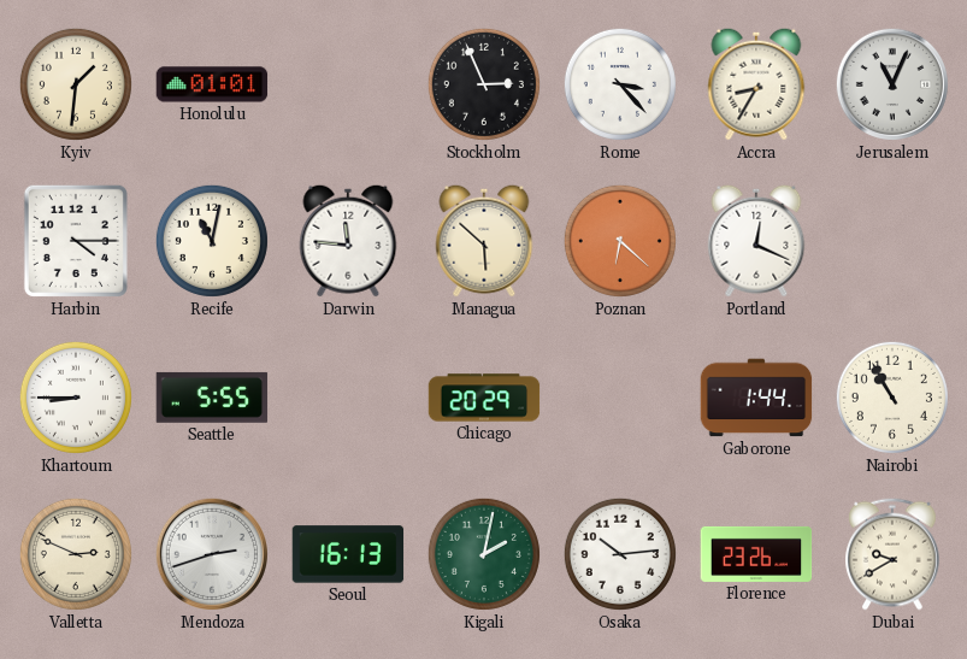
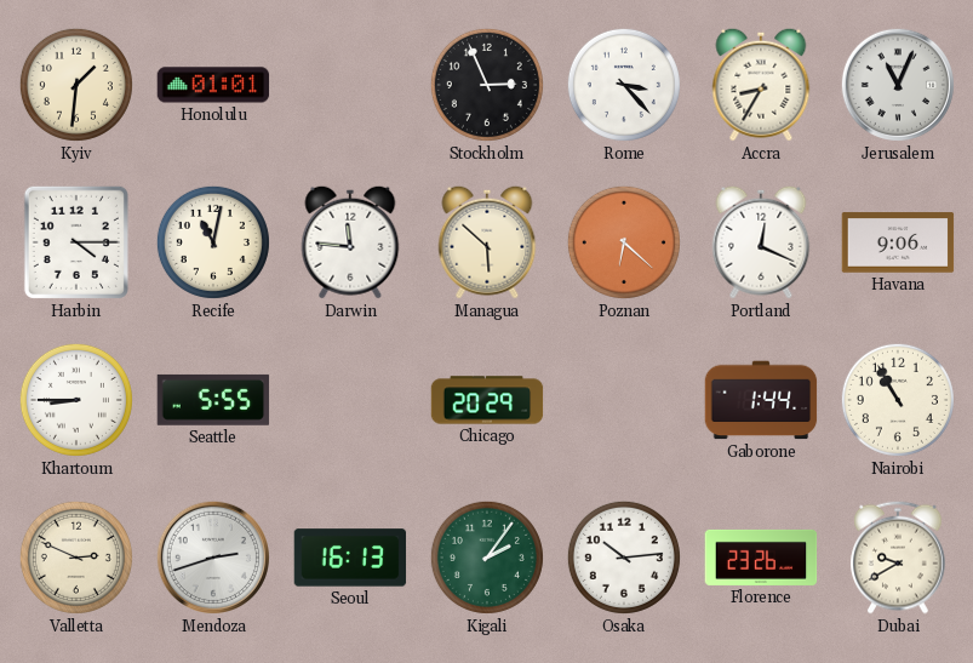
Havana: none -> 9:06 (898, 242)
Kigali: 2:02 -> 2:06 (487, 558)
